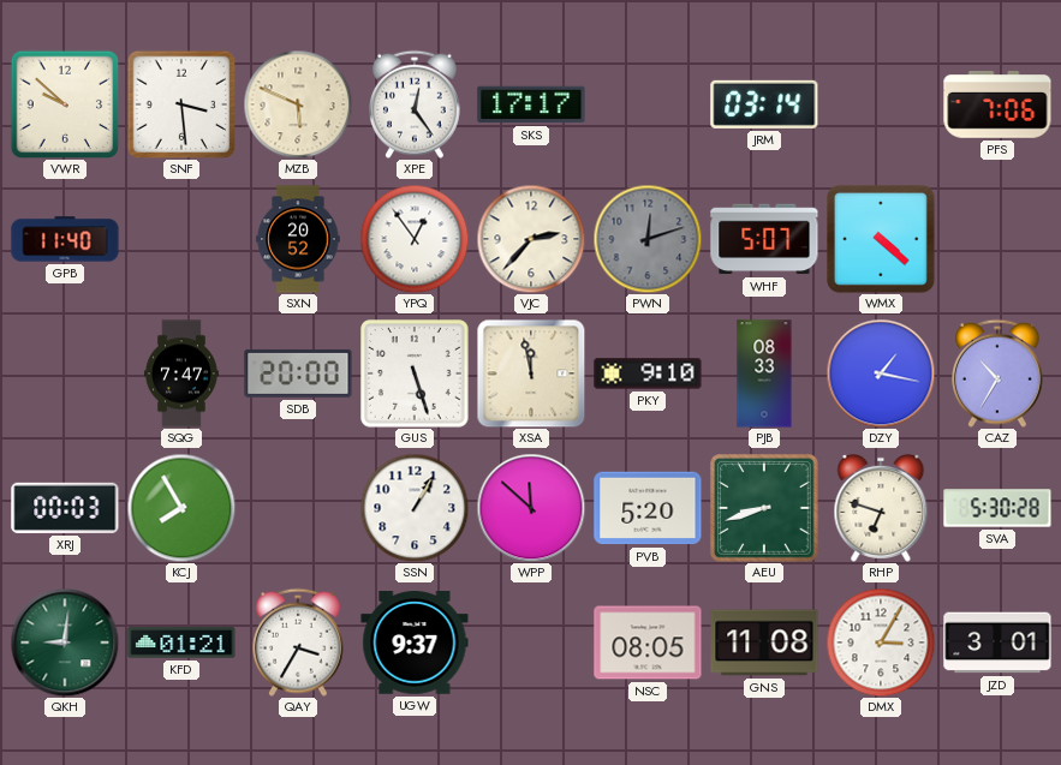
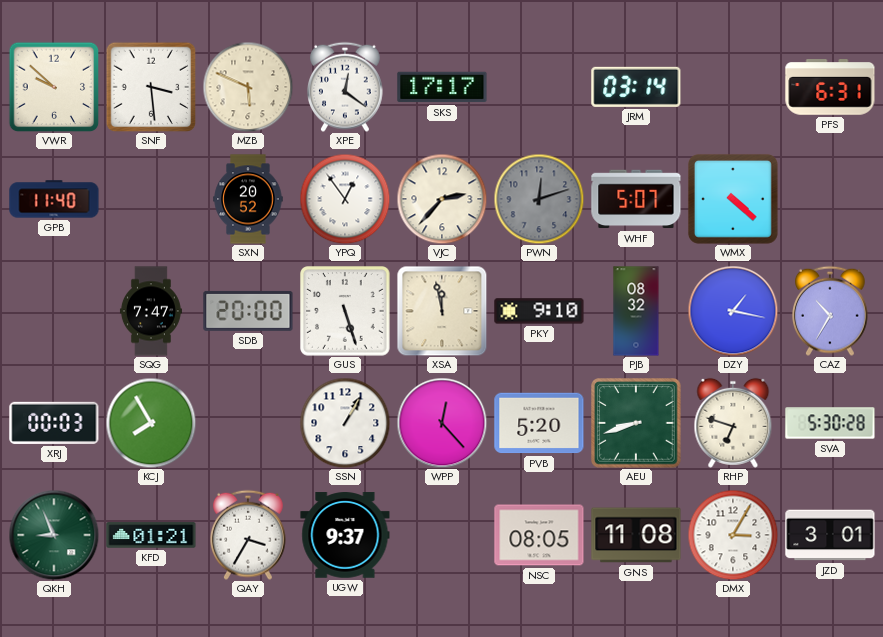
XPE: 12:24 -> 12:21 (346, 87)
PFS: 7:06 -> 6:31 (830, 87)
PJB: 08:33 -> 08:32 (636, 311)
WPP: 11:52 -> 12:23 (442, 423)
QKH: 9:01 -> 8:56 (54, 535)
